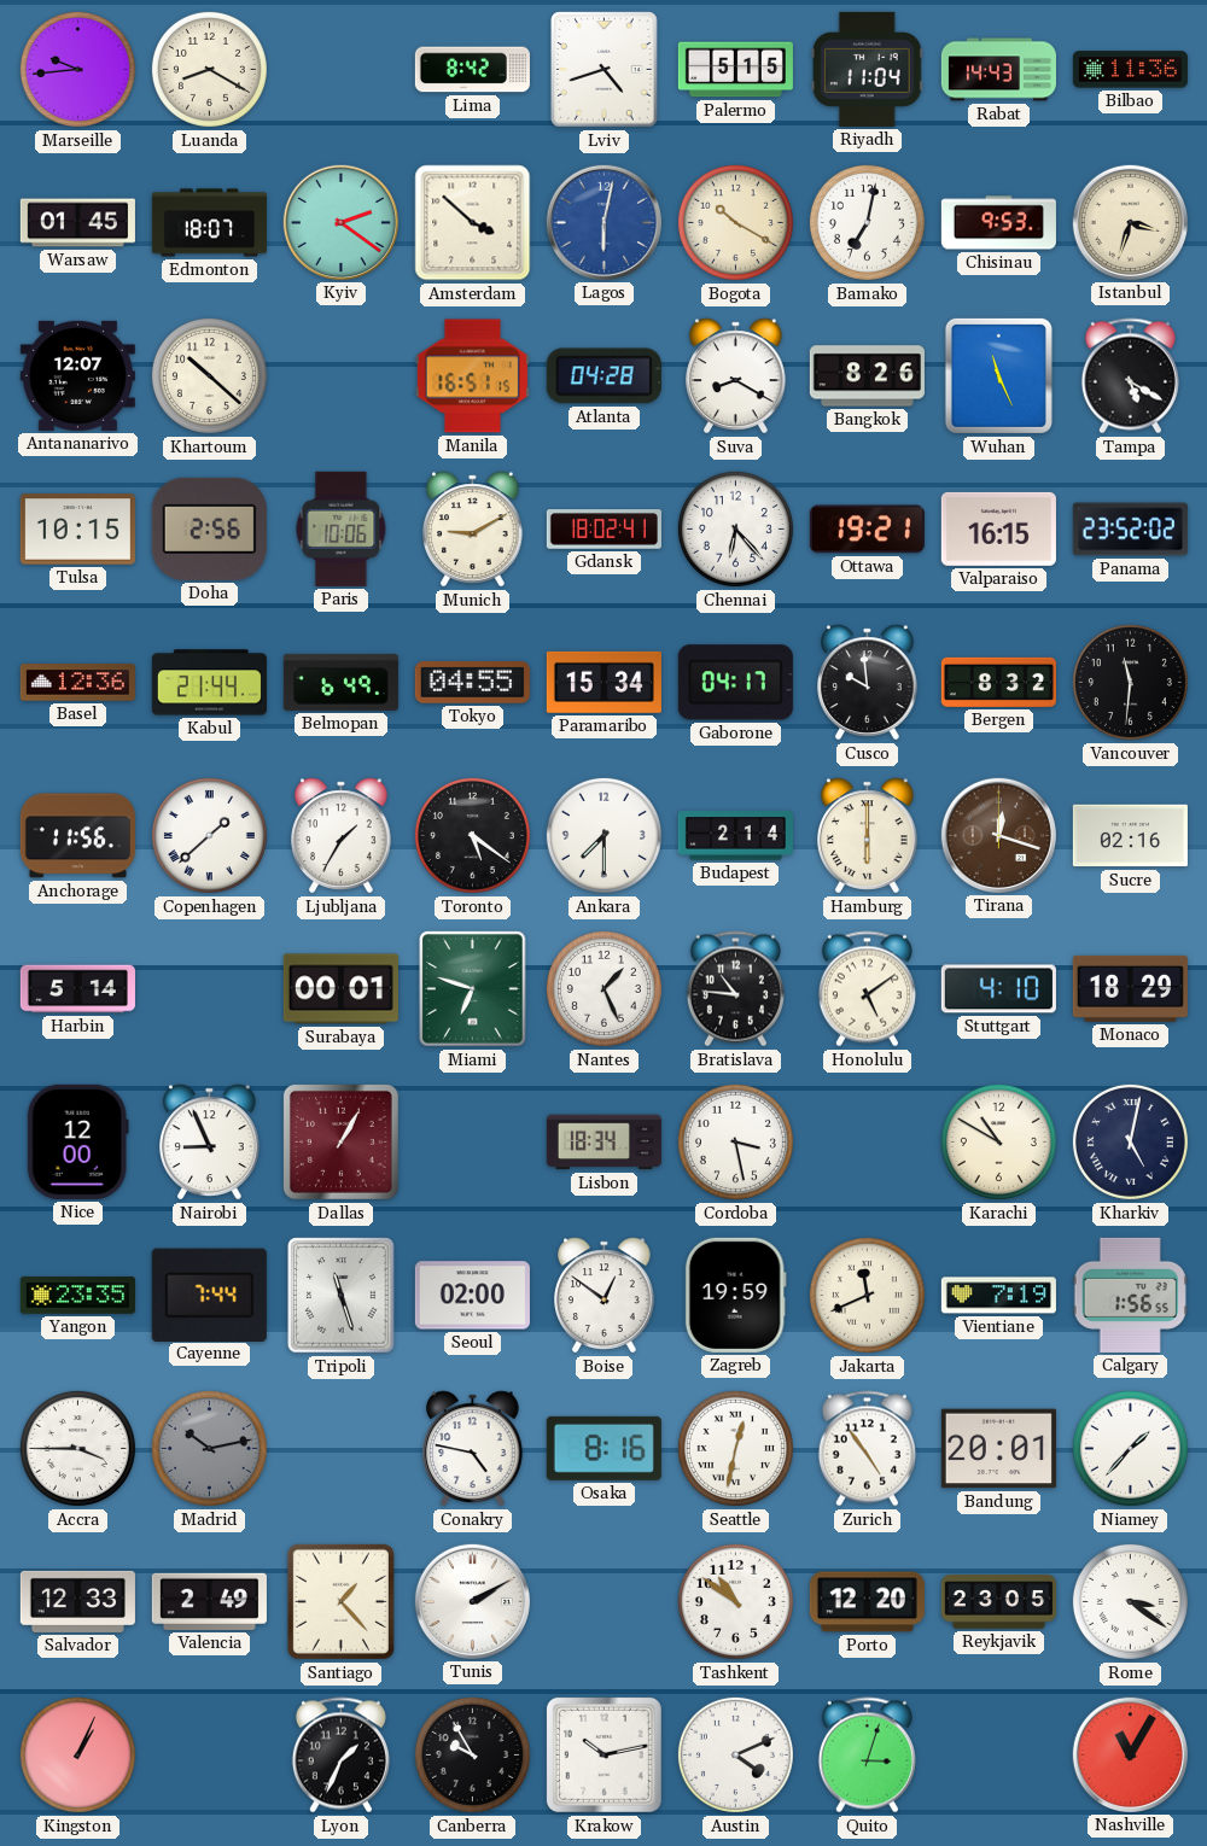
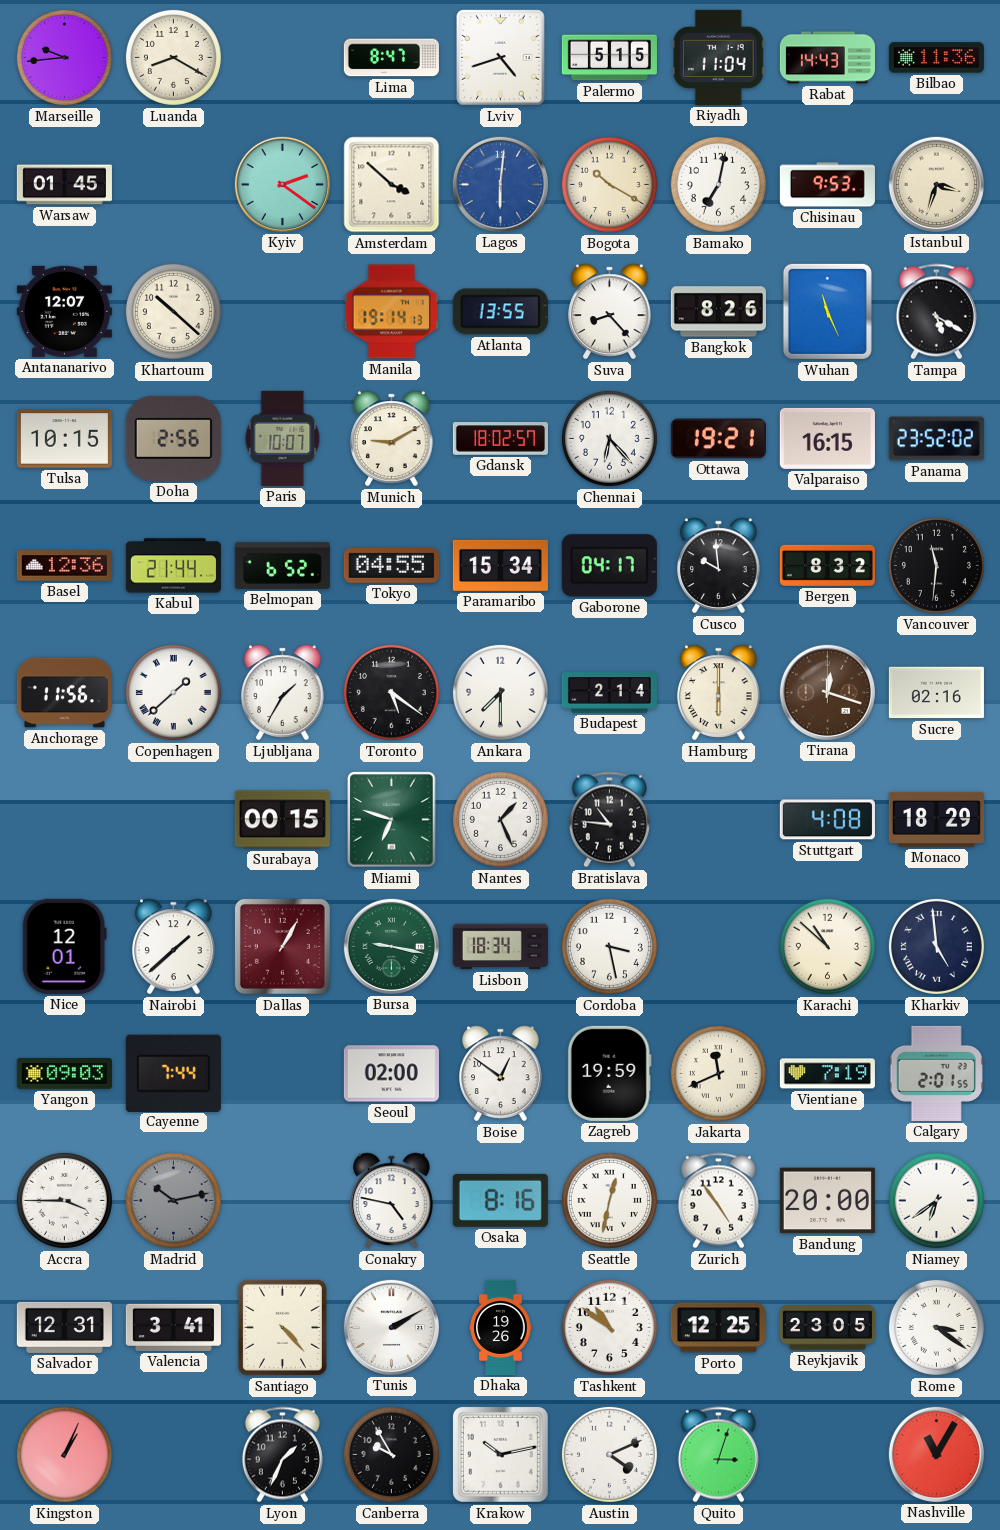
Lima: 8:42 -> 8:47 (391, 58)
Edmonton: 18:07 -> none (209, 223)
Lagos: 6:02 -> 6:01 (500, 184)
Manila: 16:51 -> 19:14 (391, 312)
Atlanta: 04:28 -> 13:55 (500, 312)
Suva: 8:20 -> 8:23 (610, 312)
Paris: 10:06 -> 10:07 (283, 438)
Gdansk: 18:02:41 -> 18:02:57 (500, 439)
Belmopan: 6:49 -> 6:52 (282, 565)
Harbin: 5:14 -> none (77, 989)
Surabaya: 00:01 -> 00:15 (282, 820)
Honolulu: 5:09 -> none (867, 989)
Stuttgart: 4:10 -> 4:08 (827, 820)
Nice: 12:00 -> 12:01 (64, 946)
Nairobi: 8:56 -> 1:38 (174, 947)
Bursa: none -> 9:17 (391, 946)
Karachi: 10:50 -> 10:52 (827, 946)
Kharkiv: 5:02 -> 4:59 (936, 946)
Yangon: 23:35 -> 09:03 (64, 1074)
Tripoli: 11:27 -> none (342, 1296)
Calgary: 1:56 -> 2:01 (936, 1073)
Bandung: 20:01 -> 20:00 (827, 1201)
Niamey: 1:37 -> 6:39 (936, 1200)
Salvador: 12:33 -> 12:31 (64, 1327)
Valencia: 2:49 -> 3:41 (173, 1327)
Santiago: 1:23 -> 4:23 (282, 1327)
Dhaka: none -> 19:26 (501, 1327)
Porto: 12:20 -> 12:25 (718, 1328)
